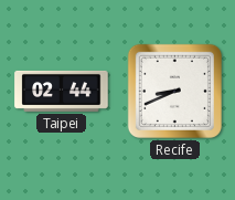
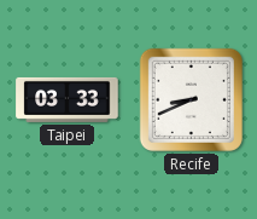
Taipei: 02:44 -> 03:33 (68, 99)
